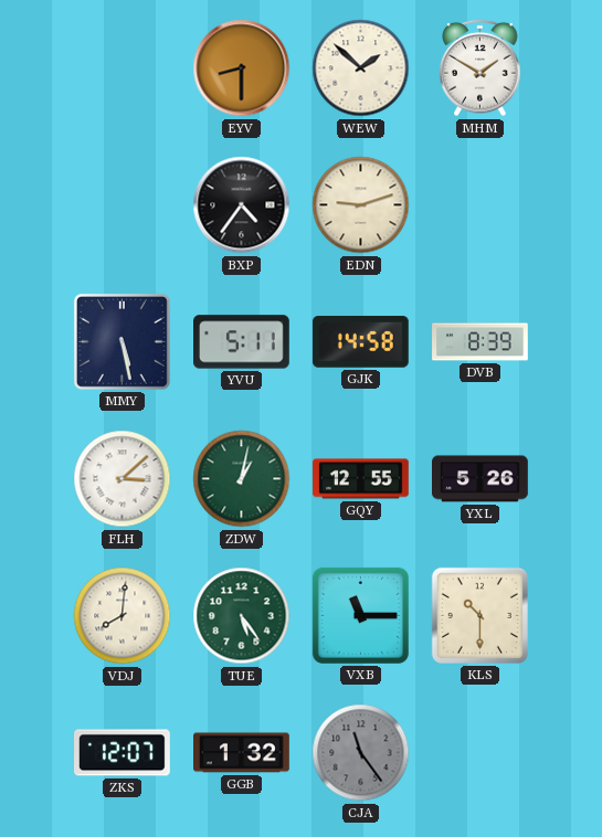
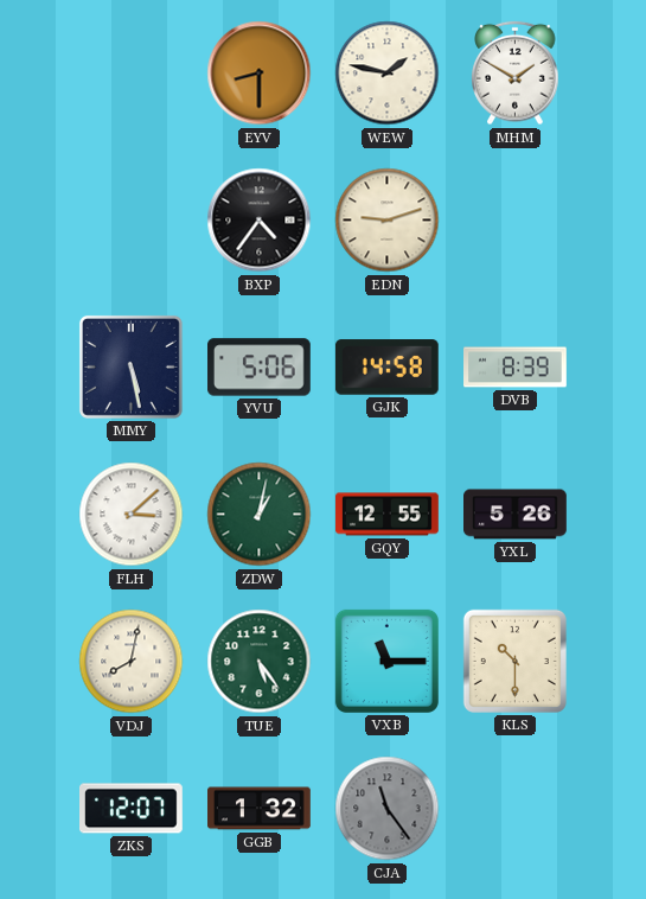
WEW: 1:52 -> 1:47 (388, 74)
YVU: 5:11 -> 5:06 (260, 368)
VDJ: 8:01 -> 8:02 (132, 662)
